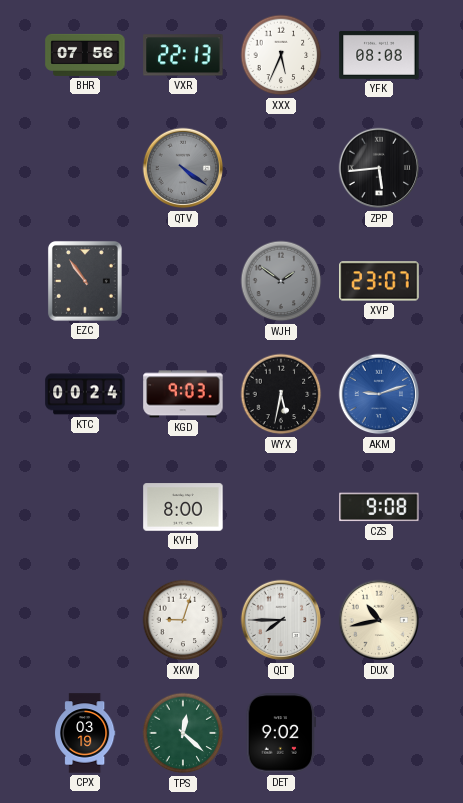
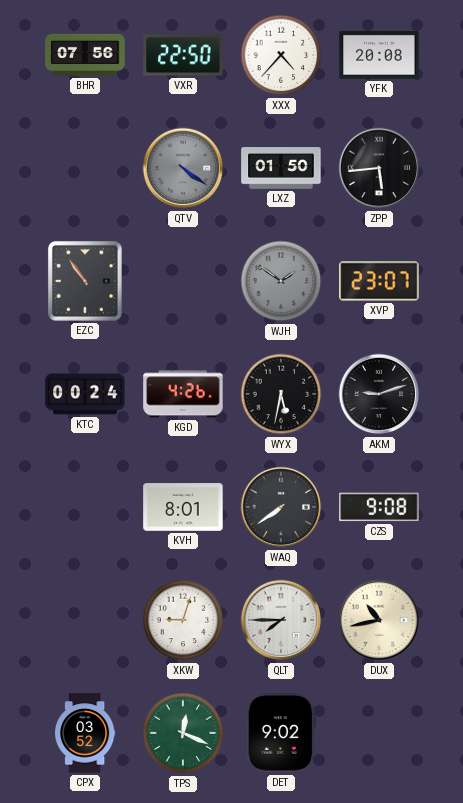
VXR: 22:13 -> 22:50 (183, 55)
XXX: 5:34 -> 4:37 (281, 55)
YFK: 08:08 -> 20:08 (379, 55)
LXZ: none -> 01:50 (281, 168)
KGD: 9:03 -> 4:26 (183, 394)
AKM dial: blue -> black (379, 394)
KVH: 8:00 -> 8:01 (183, 507)
WAQ: none -> 7:39 (281, 507)
CPX: 03:19 -> 03:52 (86, 733)
TPS: 12:22 -> 12:19 (183, 733)
